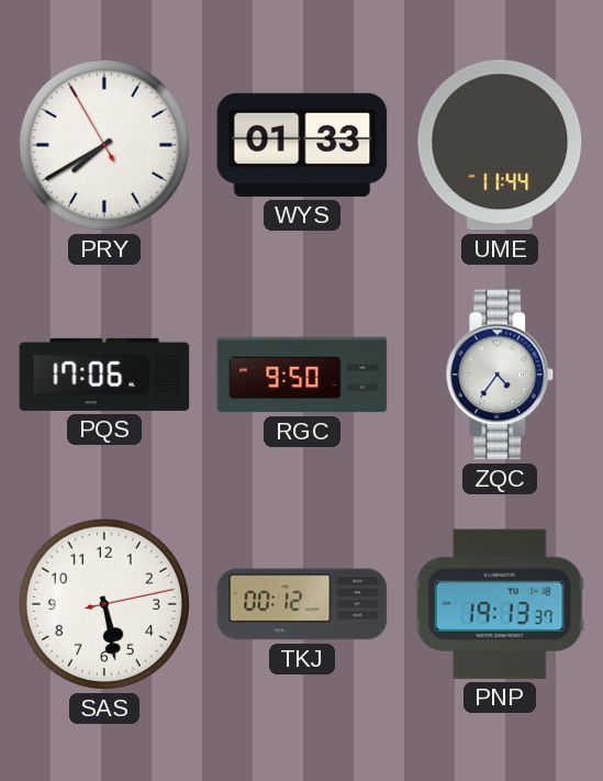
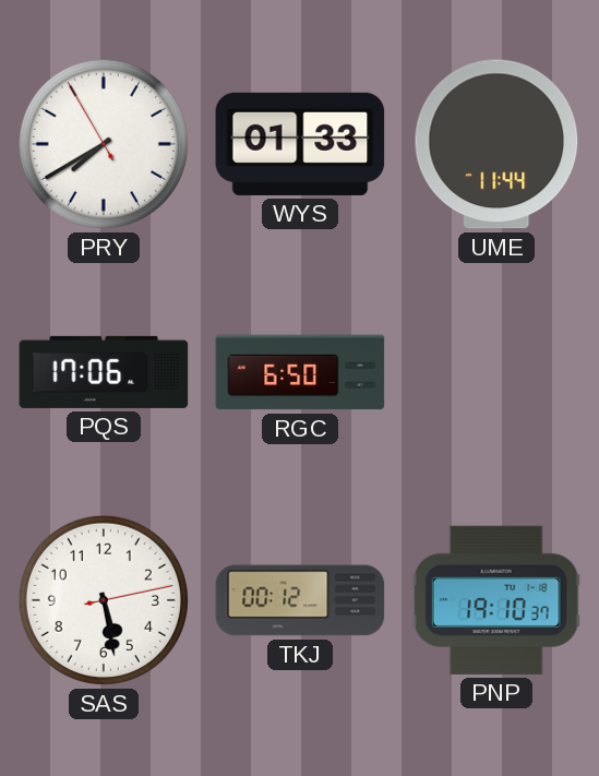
RGC: 9:50 -> 6:50 (300, 372)
ZQC: 4:36 -> none (500, 375)
PNP: 19:13 -> 19:10 (496, 600)
